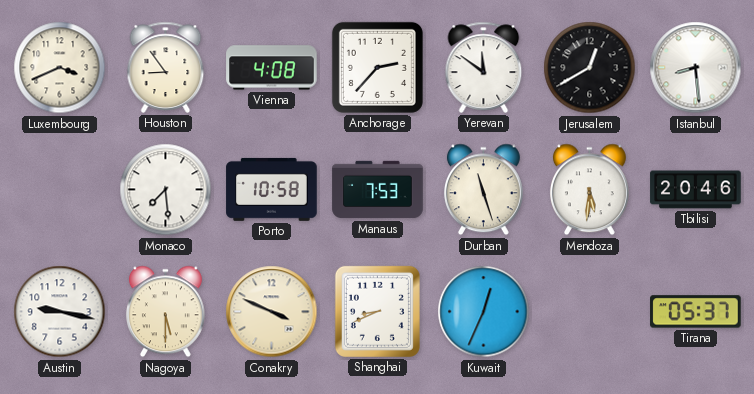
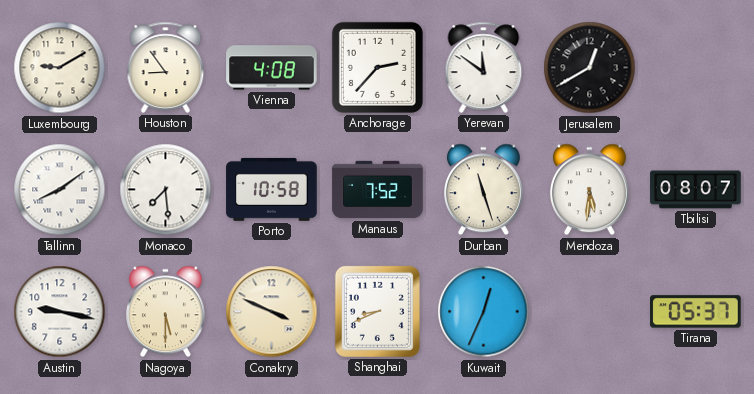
Luxembourg: 3:41 -> 9:10 (60, 68)
Istanbul: 8:29 -> none (696, 68)
Tallinn: none -> 8:09 (60, 190)
Manaus: 7:53 -> 7:52 (378, 190)
Tbilisi: 20:46 -> 08:07 (696, 190)
